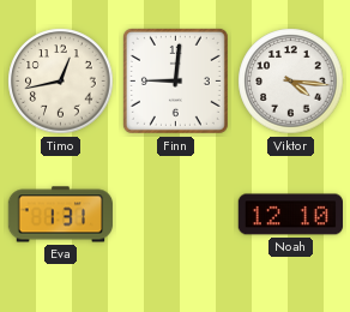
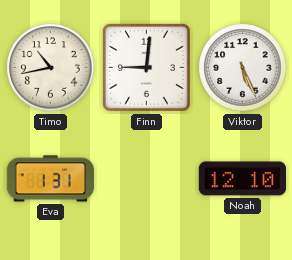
Timo: 12:43 -> 10:43 (51, 68)
Viktor: 4:16 -> 5:26 (243, 68)
